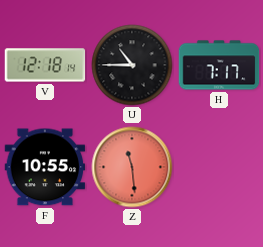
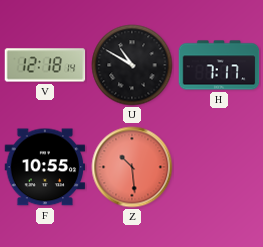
U: 10:45 -> 10:50 (132, 65)
Z: 11:29 -> 10:29 (132, 167)
